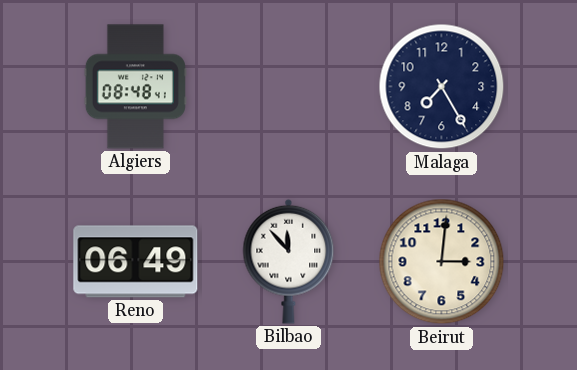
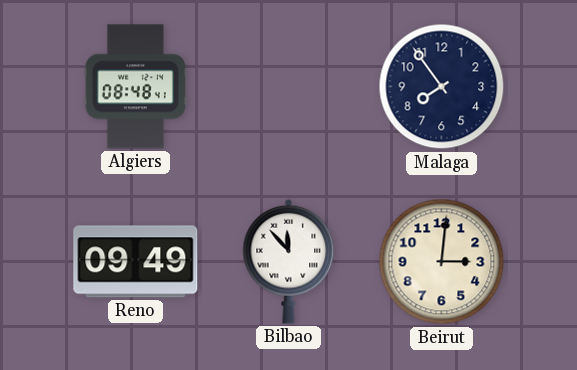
Malaga: 7:25 -> 7:54 (442, 87)
Reno: 06:49 -> 09:49 (136, 262)
